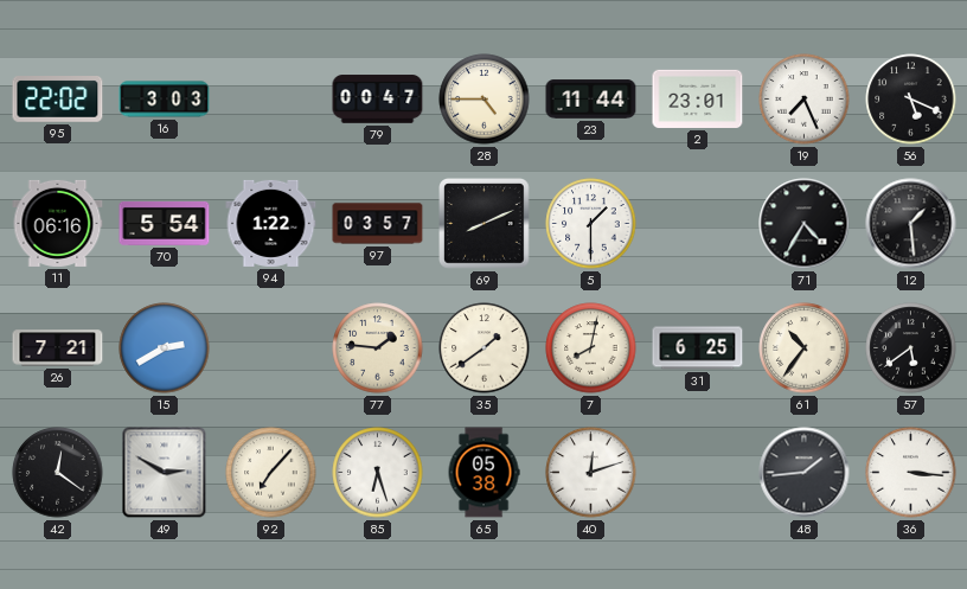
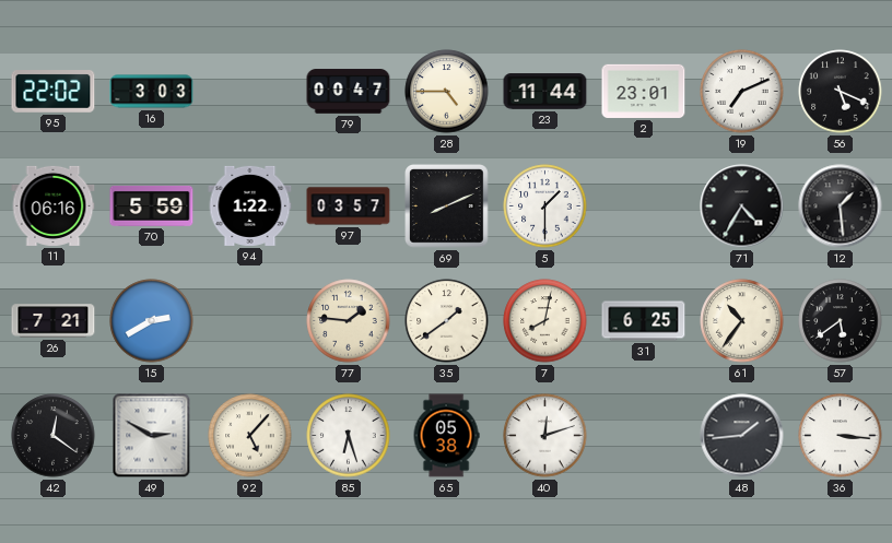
19: 7:26 -> 7:11 (742, 92)
70: 5:54 -> 5:59 (152, 205)
92: 7:07 -> 5:07 (250, 436)
